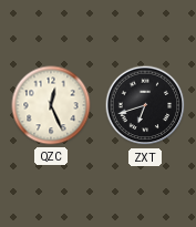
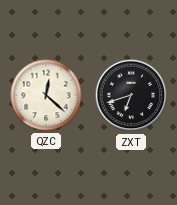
QZC: 12:26 -> 12:22 (46, 95)
